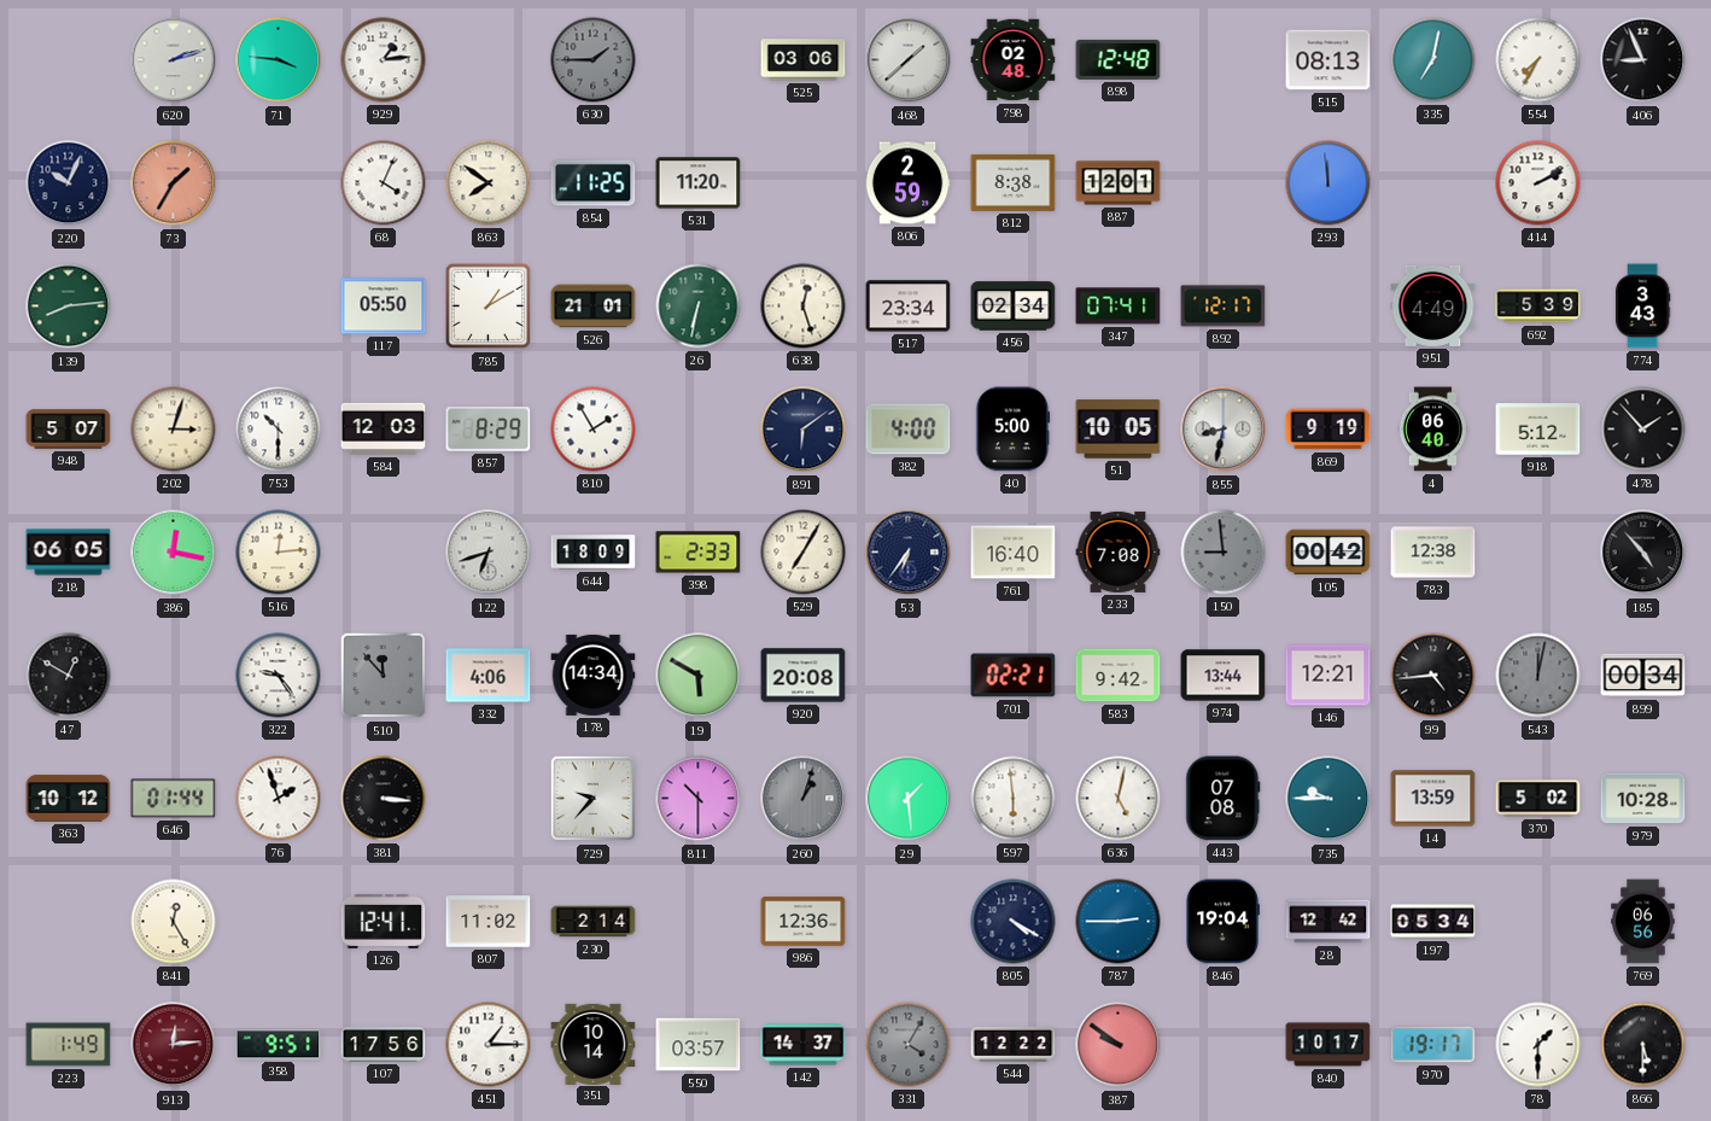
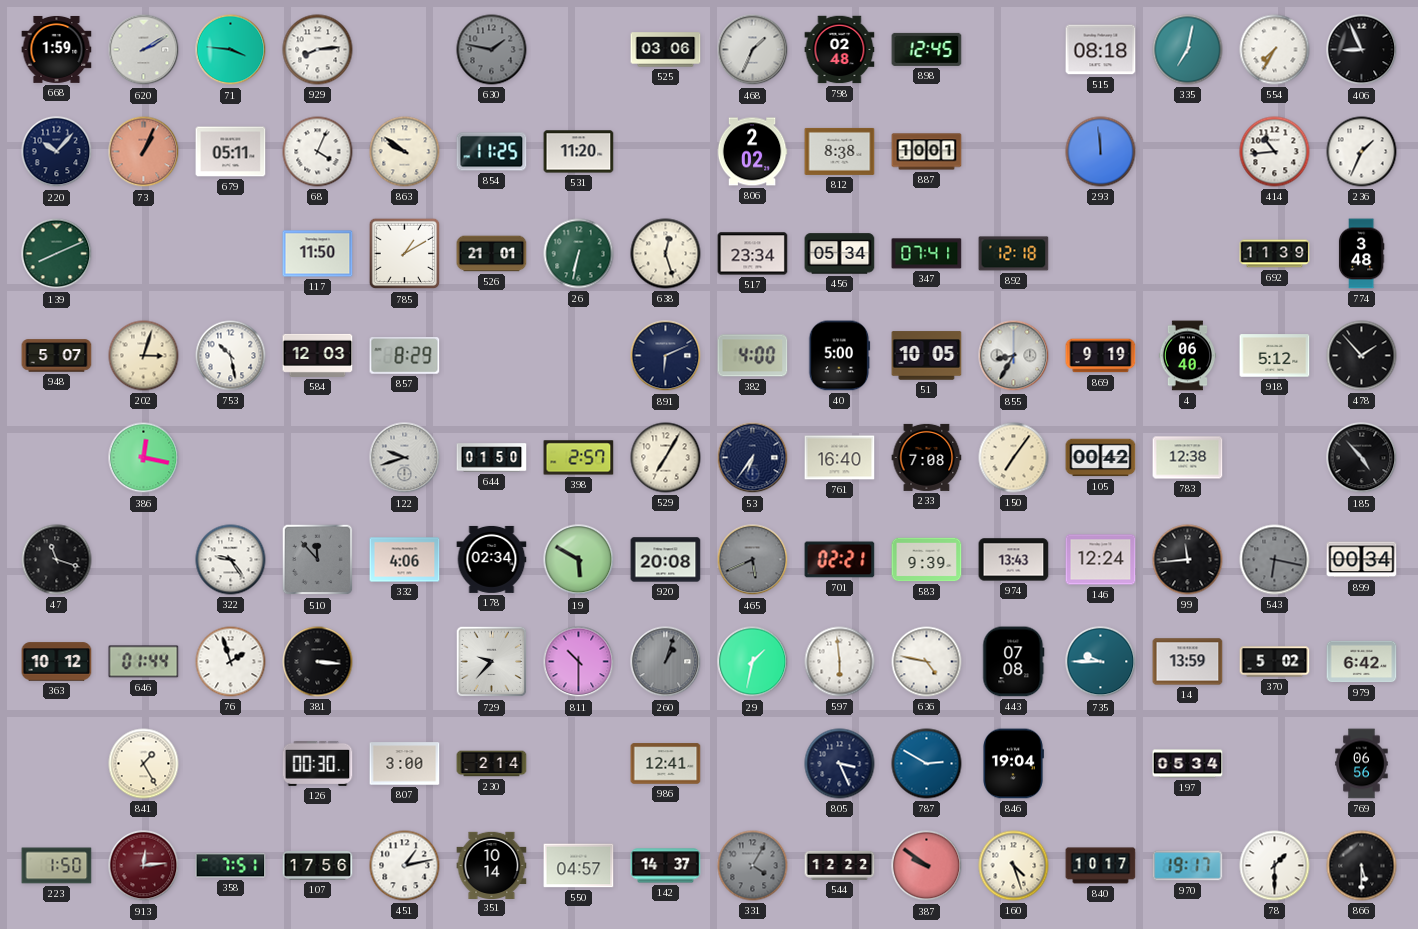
668: none -> 1:59 (57, 49)
620: 2:12 -> 2:10 (144, 50)
929: 1:14 -> 8:14 (318, 50)
630: 1:45 -> 1:47 (492, 50)
468: 1:38 -> 1:34 (753, 50)
898: 12:48 -> 12:45 (927, 49)
515: 08:13 -> 08:18 (1101, 50)
220: 10:04 -> 10:07 (57, 152)
73: 1:35 -> 1:04 (144, 152)
679: none -> 05:11 (231, 152)
863: 7:51 -> 9:51 (405, 152)
806: 2:59 -> 2:02 (752, 152)
887: 12:01 -> 10:01 (927, 152)
414: 2:10 -> 10:44 (1275, 152)
236: none -> 1:34 (1362, 152)
139: 8:14 -> 8:11 (57, 254)
117: 05:50 -> 11:50 (318, 254)
456: 02:34 -> 05:34 (840, 254)
892: 12:17 -> 12:18 (1014, 254)
951: 4:49 -> none (1433, 305)
692: 5:39 -> 11:39 (1275, 254)
774: 3:43 -> 3:48 (1361, 254)
753: 10:30 -> 10:28 (231, 356)
810: 1:55 -> none (594, 430)
891: 6:09 -> 6:11 (666, 356)
855: 8:32 -> 8:35 (1014, 356)
218: 06:05 -> none (69, 553)
516: 12:14 -> none (279, 553)
122: 6:42 -> 9:42 (405, 458)
644: 18:09 -> 01:50 (492, 458)
398: 2:33 -> 2:57 (579, 458)
150: 8:59 -> 7:06 (1014, 458)
150 dial: grey -> cream (1014, 458)
47: 12:50 -> 11:18 (57, 560)
178: 14:34 -> 02:34 (492, 559)
465: none -> 5:41 (753, 560)
583: 9:42 -> 9:39 (927, 560)
974: 13:44 -> 13:43 (1014, 560)
146: 12:21 -> 12:24 (1101, 560)
99: 4:44 -> 11:44 (1188, 560)
543: 12:02 -> 6:17 (1275, 560)
29: 1:29 -> 1:32 (753, 662)
636: 5:02 -> 4:47 (927, 662)
979: 10:28 -> 6:42 (1362, 662)
841: 12:25 -> 1:25 (144, 764)
126: 12:41 -> 00:30 (318, 763)
807: 11:02 -> 3:00 (405, 764)
986: 12:36 -> 12:41 (666, 764)
805: 4:20 -> 3:26 (840, 764)
787: 2:45 -> 2:50 (927, 764)
28: 12:42 -> none (1328, 922)
223: 1:49 -> 1:50 (57, 866)
358: 9:51 -> 7:51 (231, 866)
451: 1:15 -> 1:13 (405, 866)
550: 03:57 -> 04:57 (579, 866)
160: none -> 4:27 (1014, 866)
